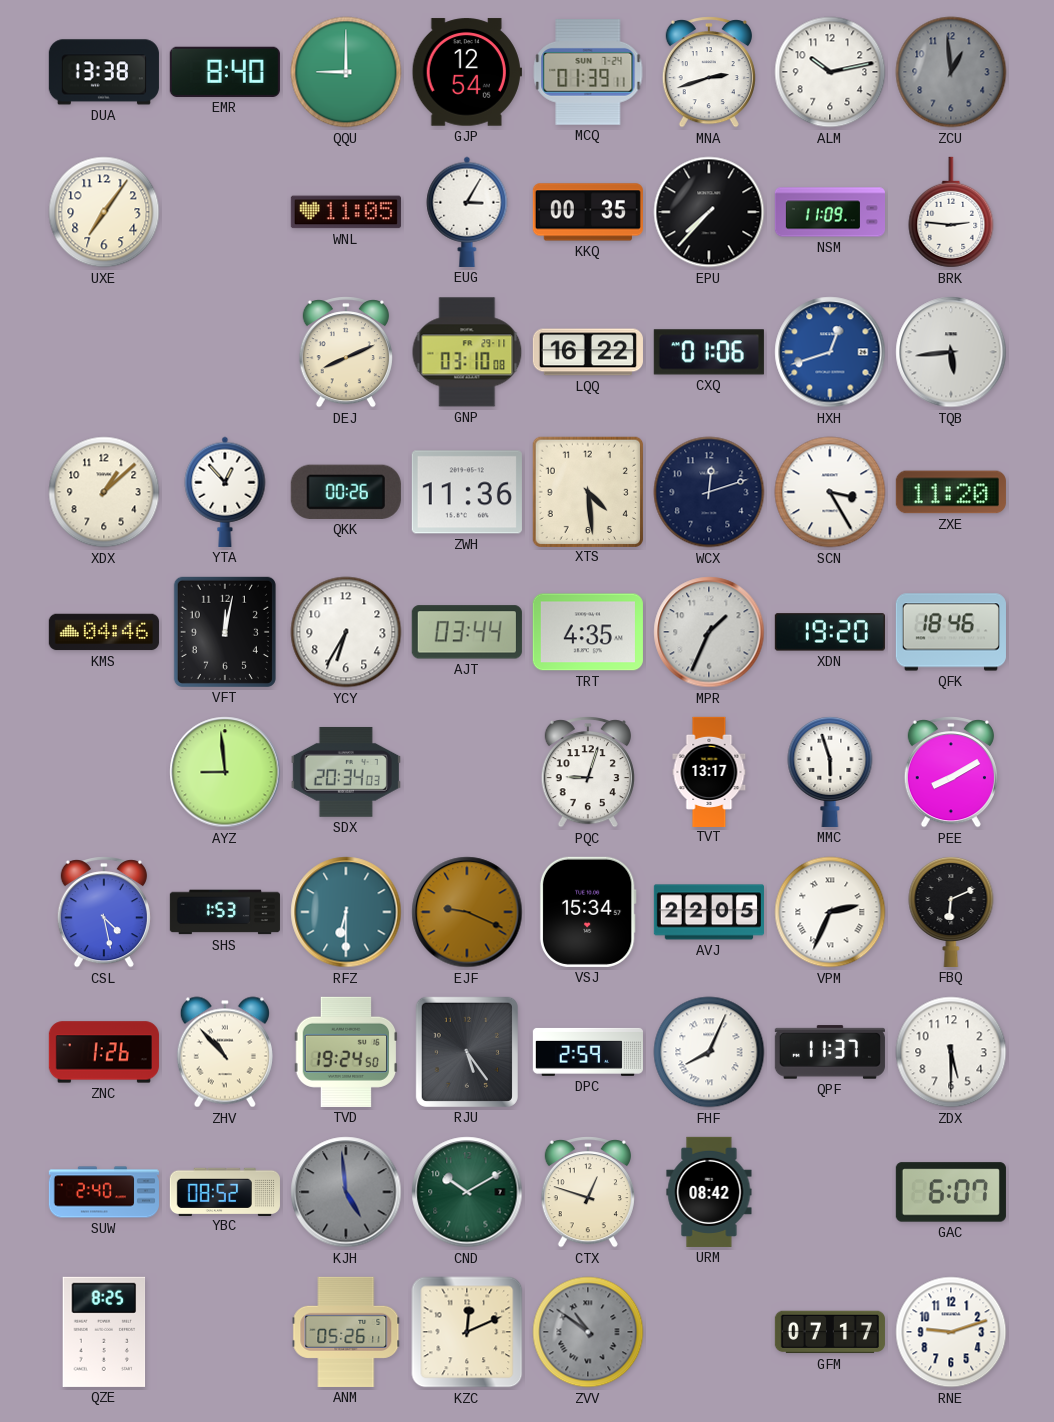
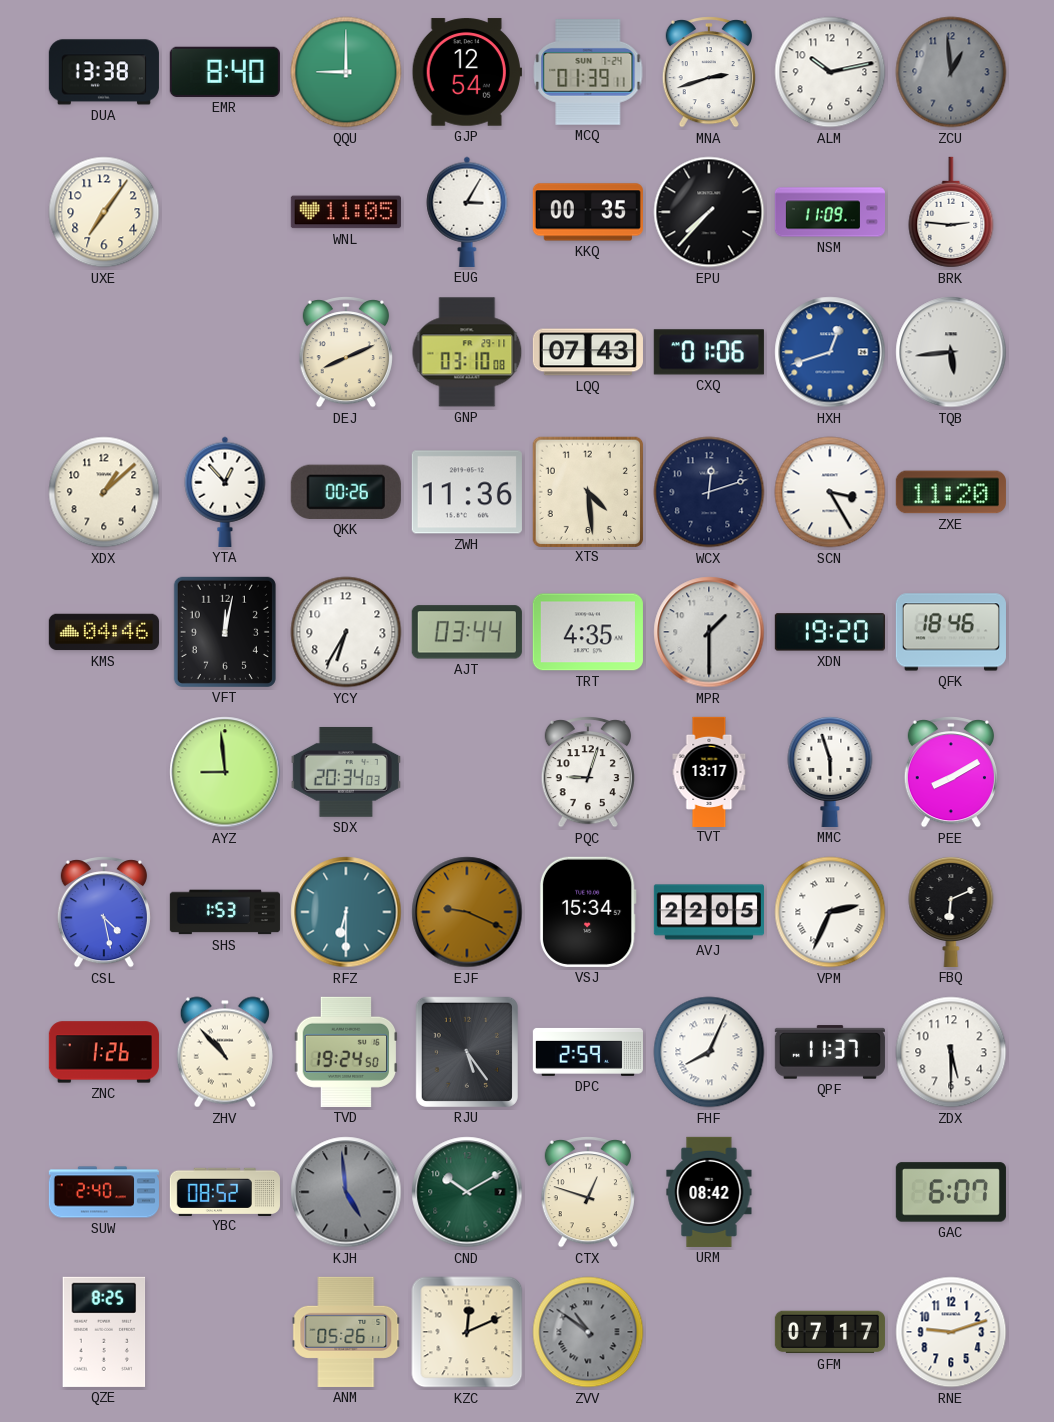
LQQ: 16:22 -> 07:43 (588, 352)
MPR: 1:34 -> 1:30 (709, 632)
